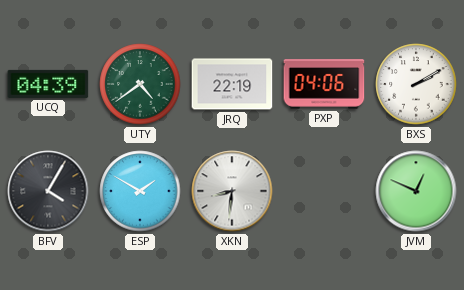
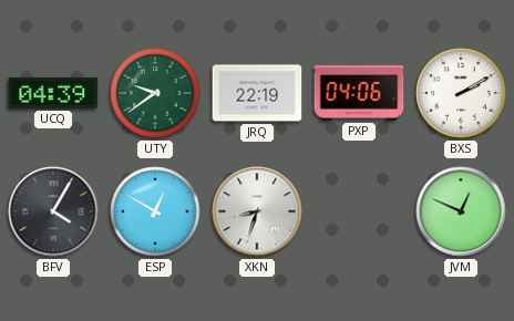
UTY: 4:39 -> 9:39 (155, 93)
ESP: 1:50 -> 12:50 (155, 211)
XKN: 8:31 -> 8:33 (257, 211)
